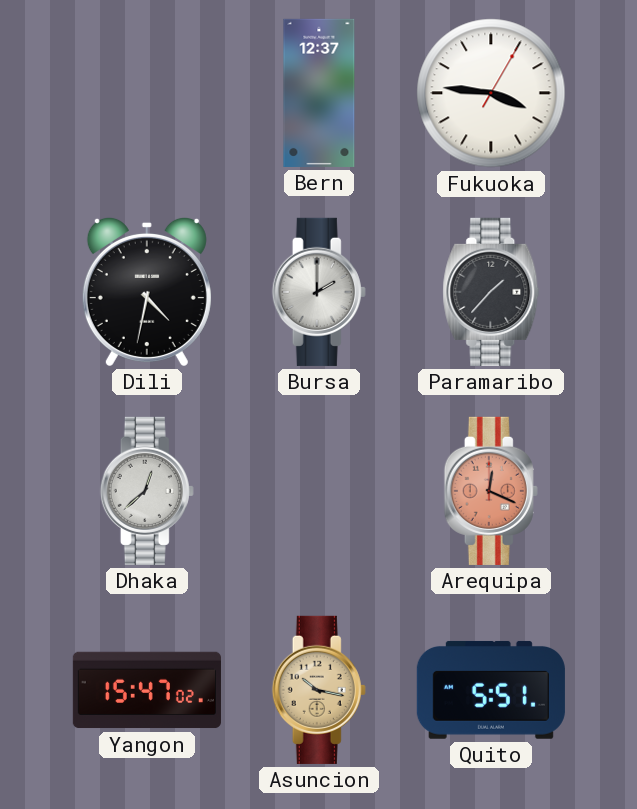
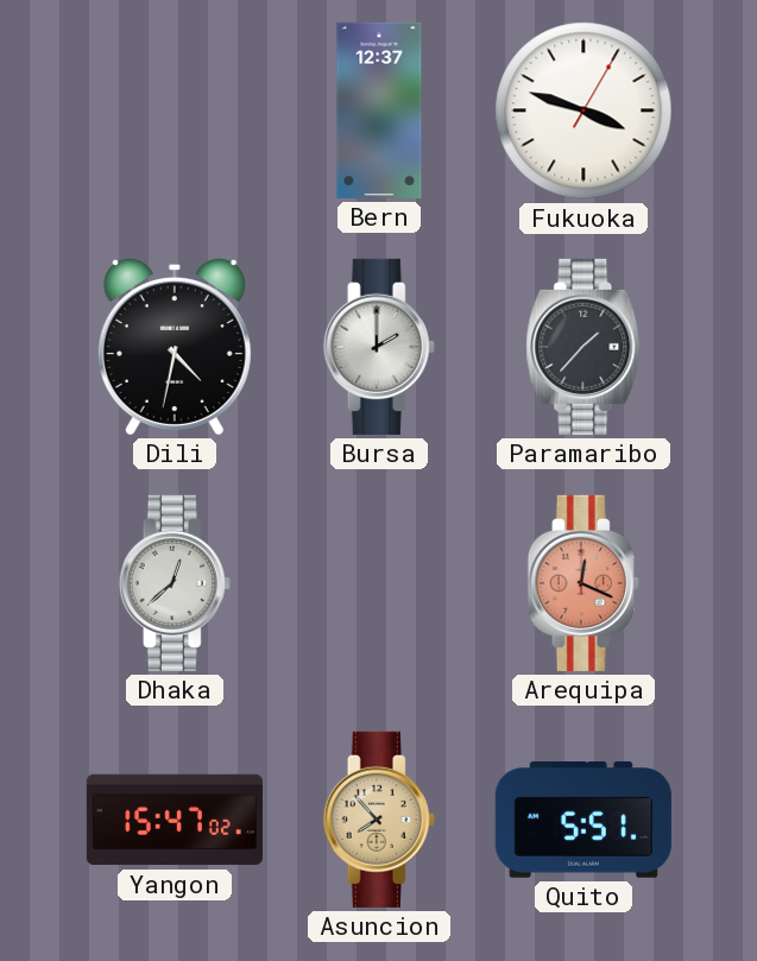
Fukuoka: 3:46 -> 3:48 (583, 110)
Asuncion: 10:17 -> 7:53 (379, 820)
